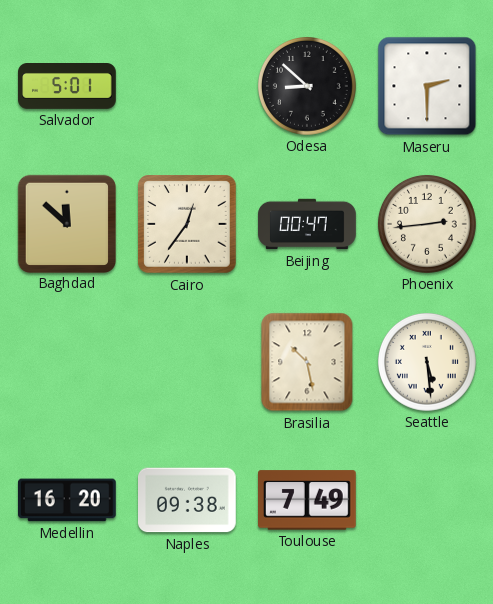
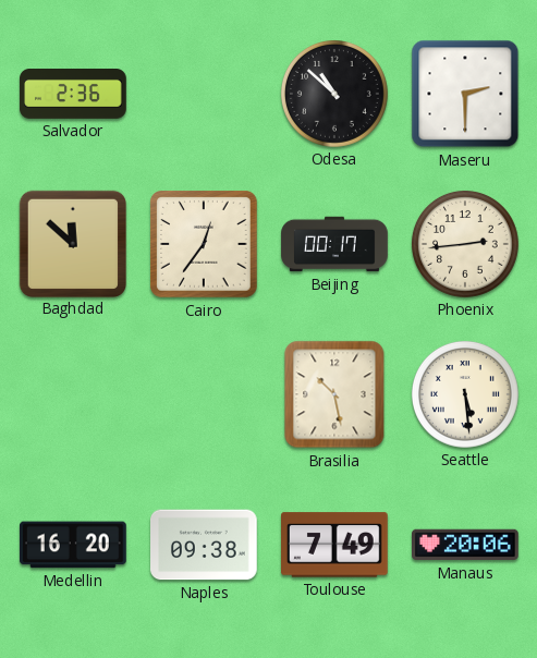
Salvador: 5:01 -> 2:36 (73, 95)
Odesa: 8:52 -> 10:52 (334, 94)
Beijing: 00:47 -> 00:17 (334, 244)
Manaus: none -> 20:06 (466, 545)
